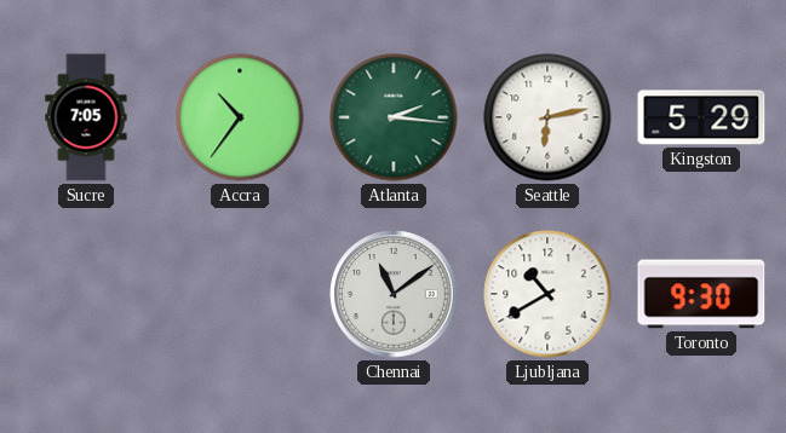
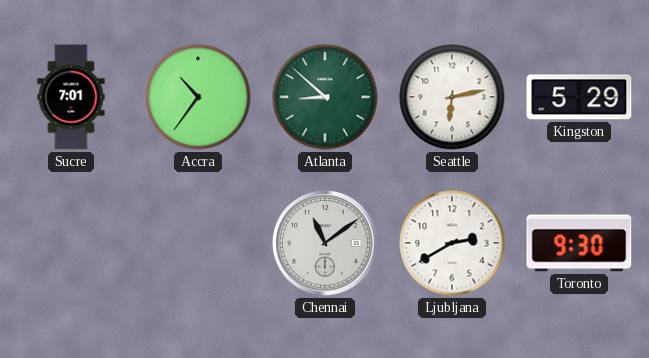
Sucre: 7:05 -> 7:01 (71, 97)
Atlanta: 2:16 -> 8:52 (325, 97)
Ljubljana: 10:40 -> 2:40 (452, 243)
